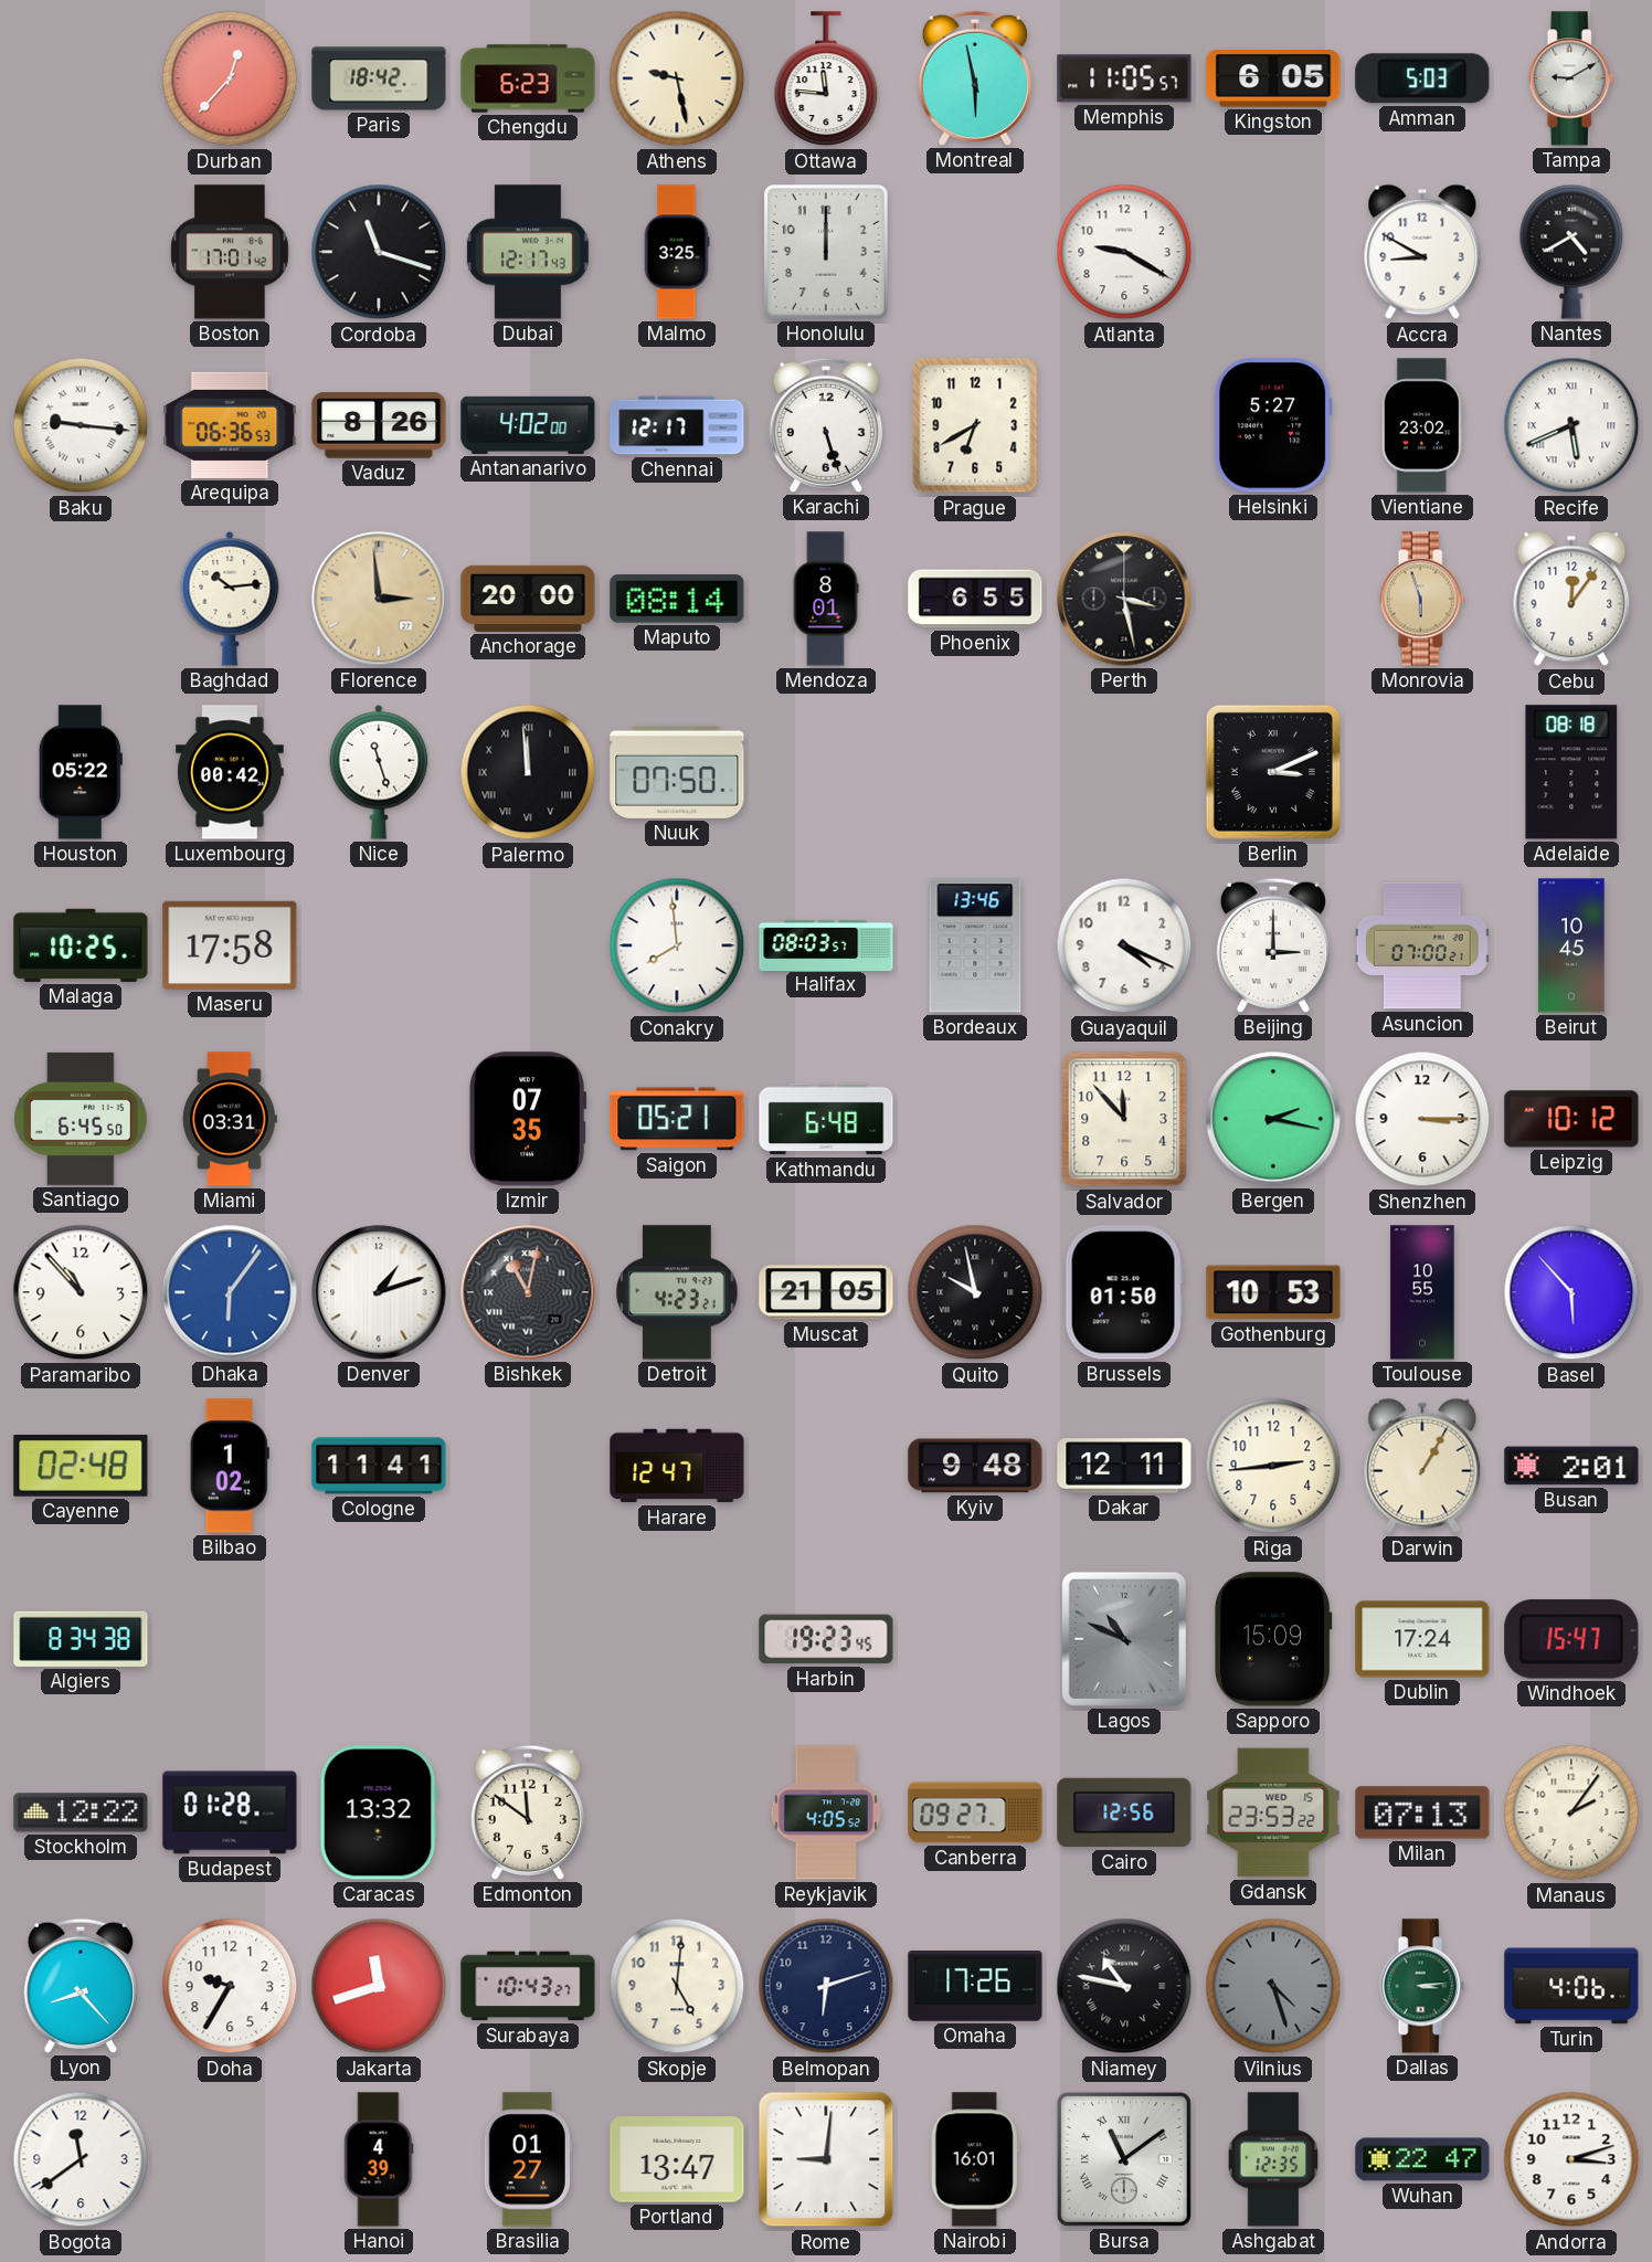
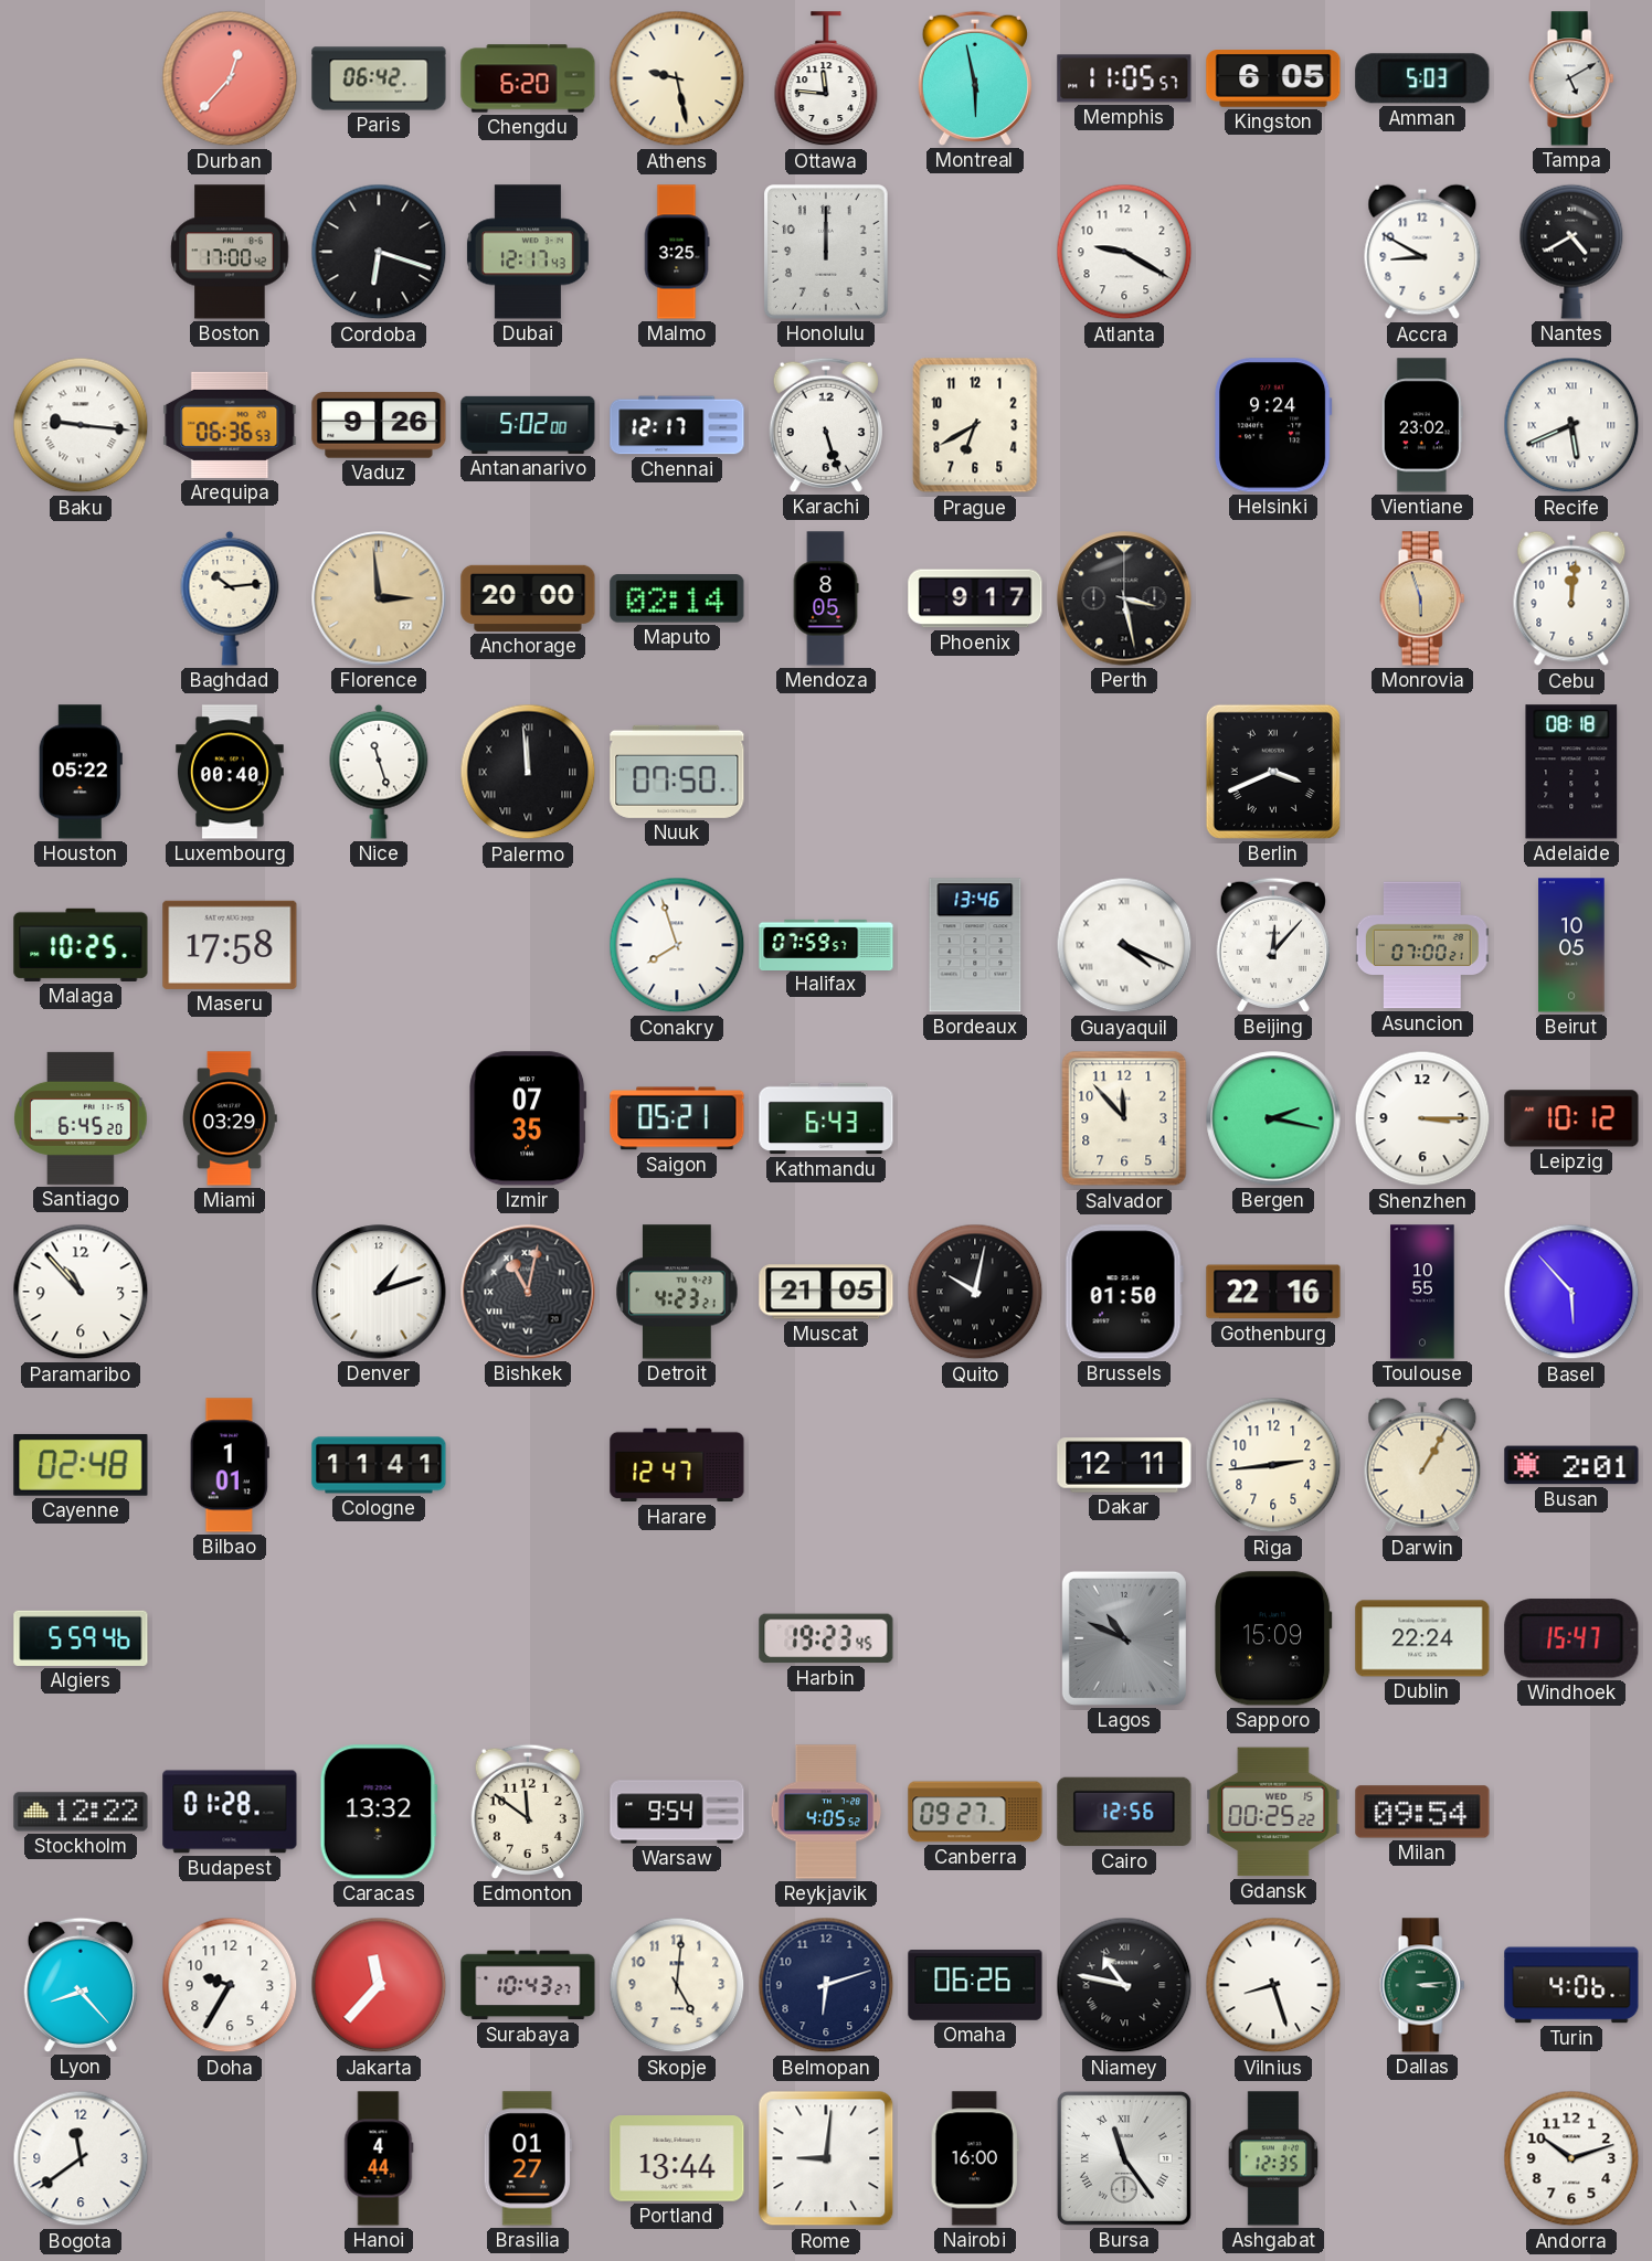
Paris: 18:42 -> 06:42 (379, 78)
Chengdu: 6:23 -> 6:20 (528, 78)
Tampa: 9:10 -> 5:10 (1571, 78)
Boston: 17:01 -> 17:00 (230, 252)
Cordoba: 11:18 -> 6:18 (379, 252)
Vaduz: 8:26 -> 9:26 (379, 425)
Antananarivo: 4:02 -> 5:02 (528, 425)
Helsinki: 5:27 -> 9:24 (1273, 425)
Maputo: 08:14 -> 02:14 (677, 598)
Mendoza: 8:01 -> 8:05 (826, 598)
Phoenix: 6:55 -> 9:17 (975, 598)
Cebu: 12:06 -> 12:01 (1571, 598)
Luxembourg: 00:42 -> 00:40 (230, 772)
Berlin: 3:11 -> 3:41 (1273, 772)
Conakry: 7:59 -> 7:57 (677, 945)
Halifax: 08:03 -> 07:59 (826, 944)
Guayaquil numerals: Arabic -> Roman (1124, 945)
Beijing: 3:00 -> 12:07 (1273, 945)
Beirut: 10:45 -> 10:05 (1571, 945)
Santiago: 6:45:50 -> 6:45:20 (81, 1118)
Miami: 03:31 -> 03:29 (230, 1118)
Kathmandu: 6:48 -> 6:43 (826, 1118)
Dhaka: 6:06 -> none (230, 1292)
Quito: 9:58 -> 10:02 (975, 1292)
Gothenburg: 10:53 -> 22:16 (1273, 1292)
Bilbao: 1:02 -> 1:01 (230, 1465)
Kyiv: 9:48 -> none (975, 1466)
Algiers: 8:34 -> 5:59 (81, 1638)
Dublin: 17:24 -> 22:24 (1422, 1638)
Warsaw: none -> 9:54 (677, 1812)
Gdansk: 23:53 -> 00:25 (1273, 1812)
Milan: 07:13 -> 09:54 (1422, 1812)
Manaus: 2:06 -> none (1571, 1812)
Jakarta: 11:42 -> 11:37 (379, 1985)
Omaha: 17:26 -> 06:26 (975, 1985)
Vilnius: 4:27 -> 8:27 (1273, 1985)
Vilnius dial: grey -> white (1273, 1985)
Hanoi: 4:39 -> 4:44 (379, 2158)
Portland: 13:47 -> 13:44 (677, 2158)
Nairobi: 16:01 -> 16:00 (975, 2158)
Bursa: 11:09 -> 11:24 (1124, 2158)
Wuhan: 22:47 -> none (1422, 2159)
Andorra: 3:12 -> 10:12 (1571, 2158)
